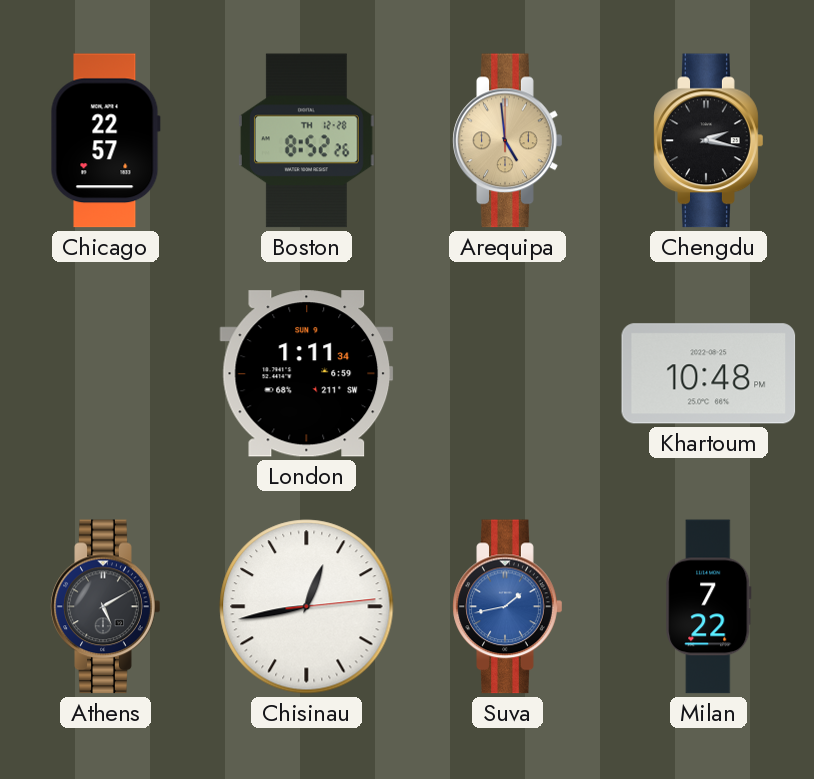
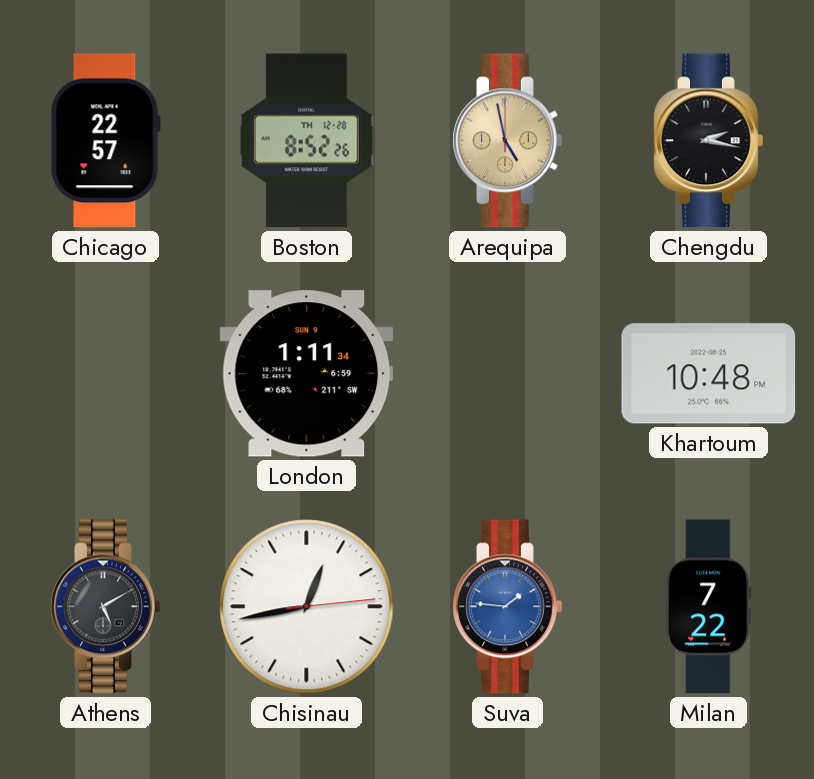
Arequipa: 4:59 -> 4:58 (508, 141)
Suva: 1:43 -> 1:46 (508, 607)
